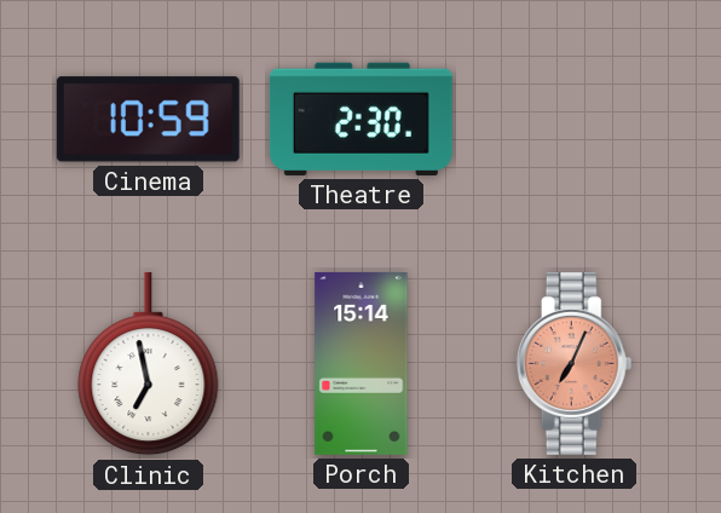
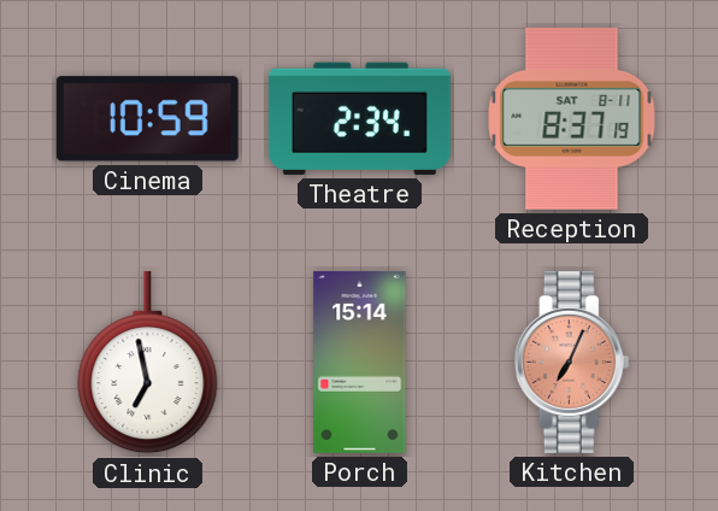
Theatre: 2:30 -> 2:34 (359, 118)
Reception: none -> 8:37 (572, 118)
